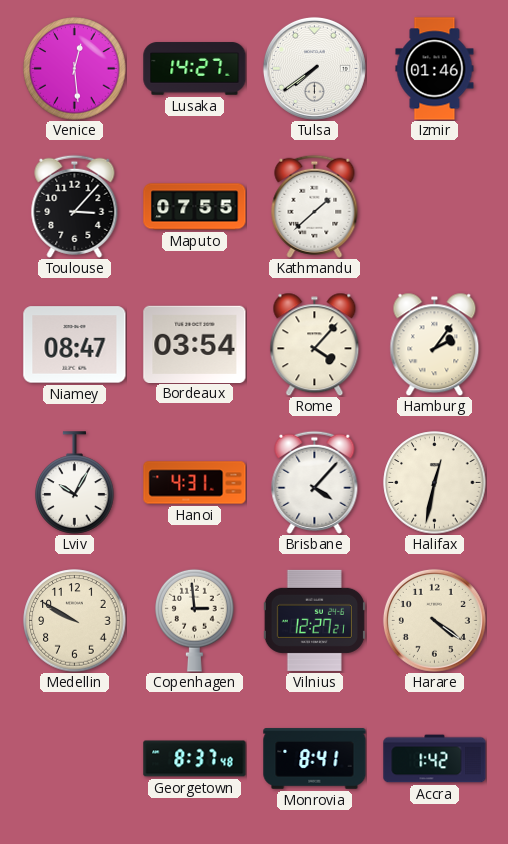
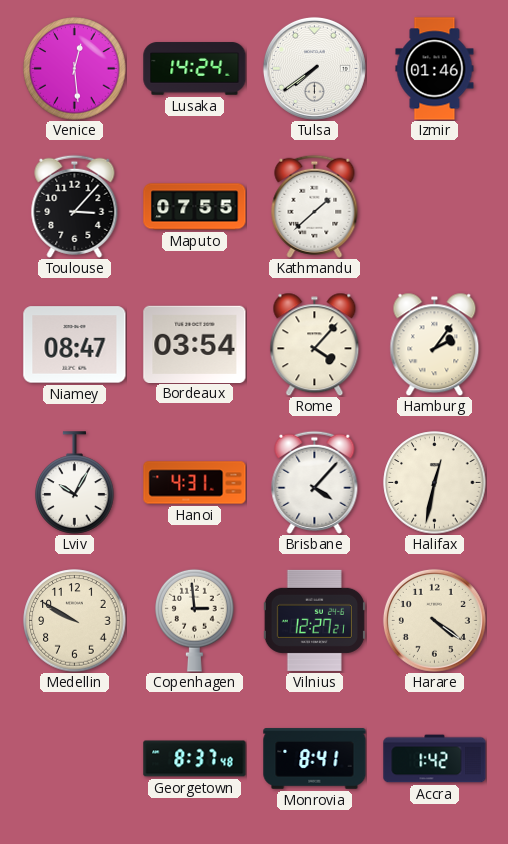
Lusaka: 14:27 -> 14:24 (195, 69)
